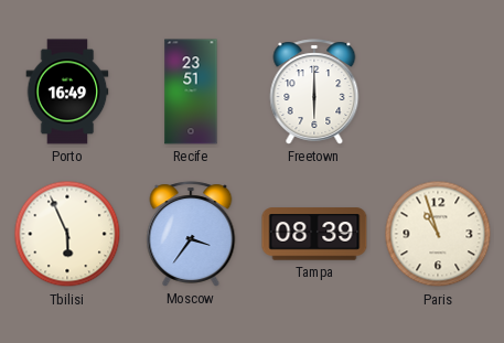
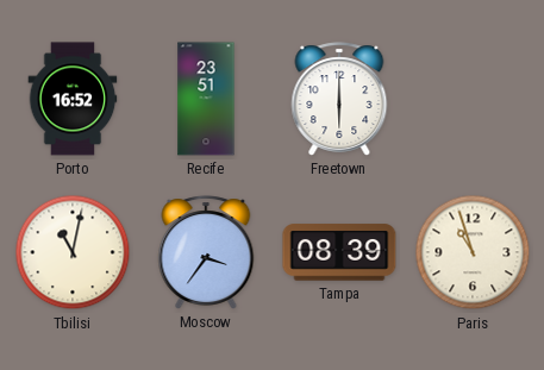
Porto: 16:49 -> 16:52 (73, 99)
Tbilisi: 5:56 -> 11:02 (73, 252)
